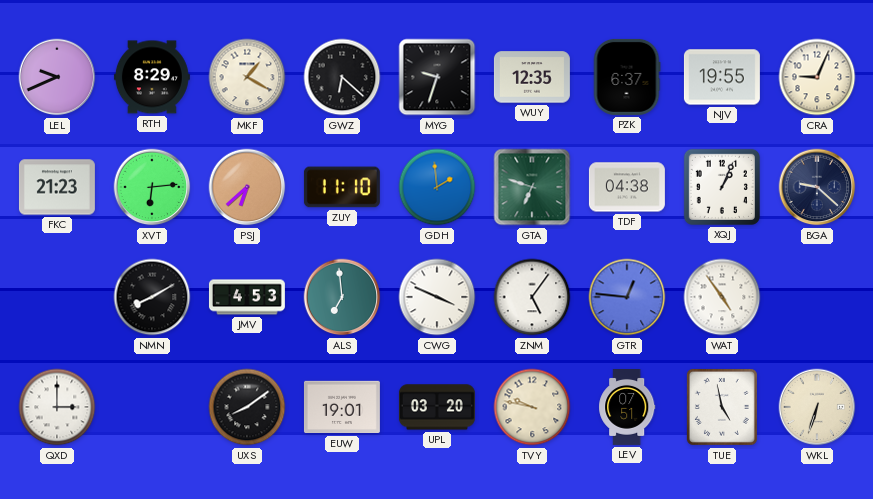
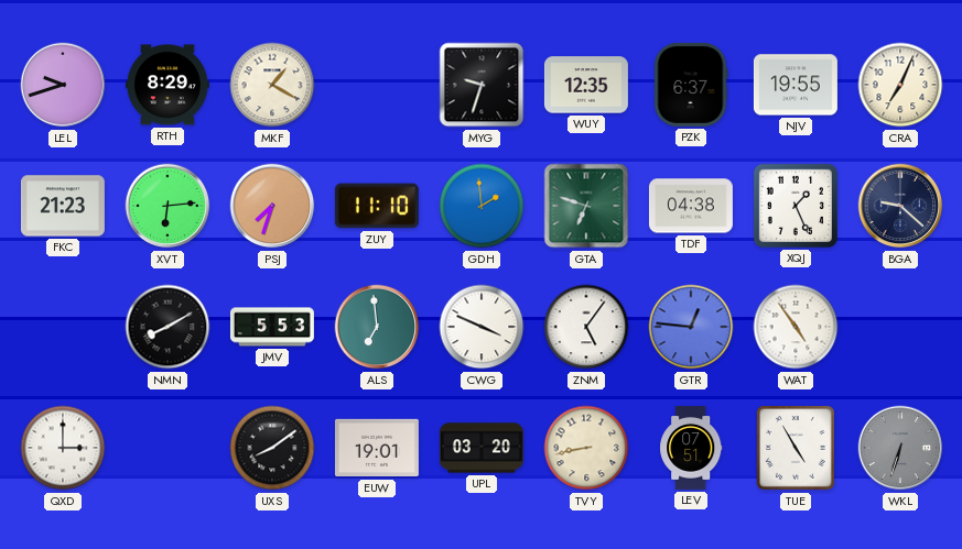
LEL: 9:41 -> 9:42 (63, 85)
GWZ: 6:22 -> none (342, 77)
CRA: 9:04 -> 7:04 (900, 85)
PSJ: 6:38 -> 7:33 (272, 206)
XQJ: 1:04 -> 1:26 (796, 206)
JMV: 4:53 -> 5:53 (272, 327)
TVY: 9:47 -> 8:43 (586, 448)
TUE: 4:58 -> 4:55 (796, 448)
WKL dial: cream -> grey (900, 448)
